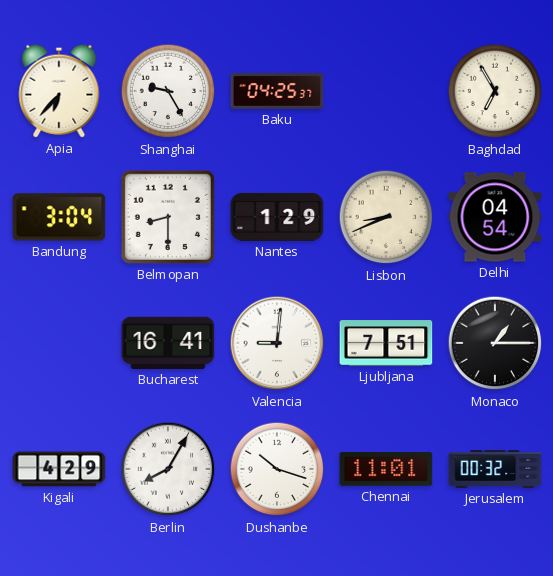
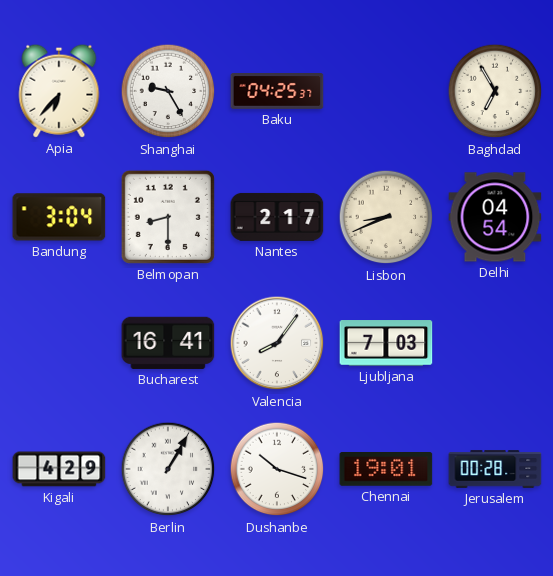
Nantes: 1:29 -> 2:17 (277, 217)
Valencia: 9:01 -> 8:06 (277, 343)
Ljubljana: 7:51 -> 7:03 (386, 343)
Monaco: 1:15 -> none (495, 343)
Berlin: 8:05 -> 1:05 (168, 469)
Chennai: 11:01 -> 19:01 (386, 470)
Jerusalem: 00:32 -> 00:28 (495, 469)
